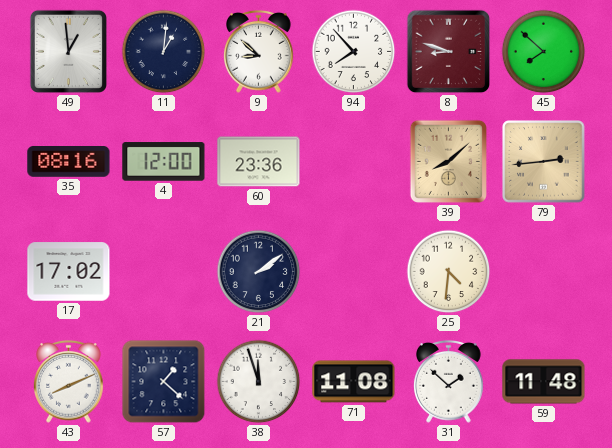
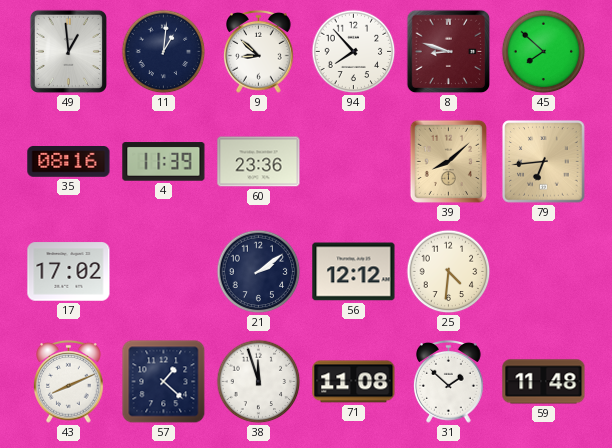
4: 12:00 -> 11:39 (164, 162)
79: 2:44 -> 6:44 (544, 162)
56: none -> 12:12 (354, 272)
